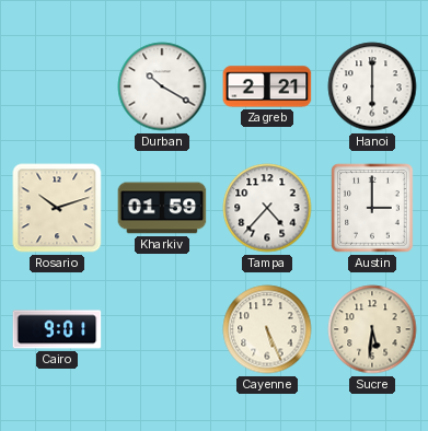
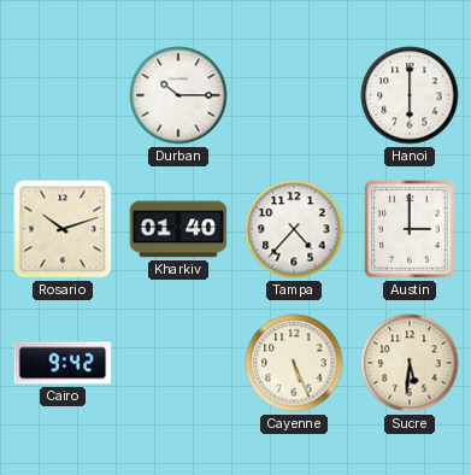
Durban: 10:20 -> 10:15 (178, 95)
Zagreb: 2:21 -> none (267, 86)
Kharkiv: 01:59 -> 01:40 (178, 229)
Cairo: 9:01 -> 9:42 (63, 363)
